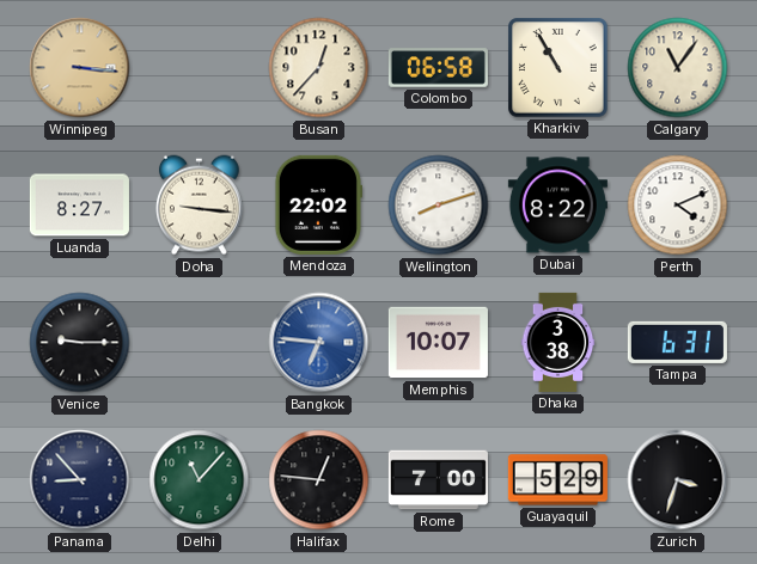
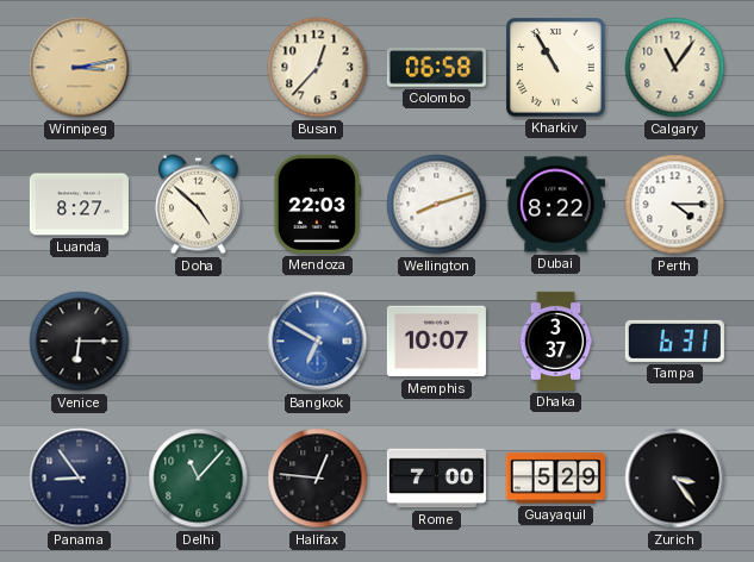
Winnipeg: 3:16 -> 3:13 (80, 68)
Doha: 9:16 -> 4:52 (198, 205)
Mendoza: 22:02 -> 22:03 (317, 204)
Perth: 4:11 -> 4:15 (675, 205)
Venice: 9:15 -> 6:15 (80, 342)
Bangkok: 6:46 -> 6:50 (318, 342)
Dhaka: 3:38 -> 3:37 (556, 341)
Panama: 8:53 -> 8:54 (80, 479)
Zurich: 3:33 -> 3:24 (675, 479)
